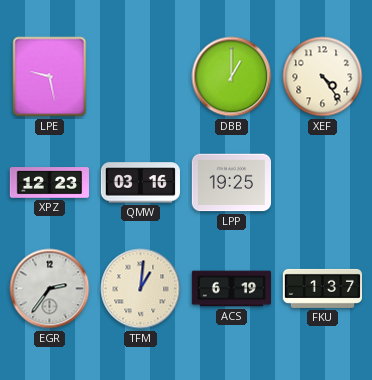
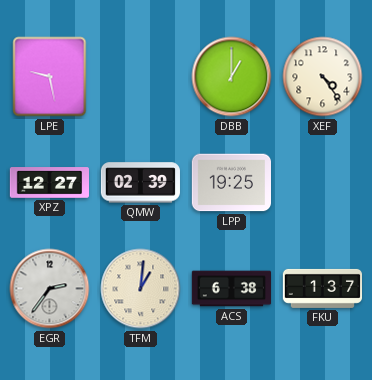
XPZ: 12:23 -> 12:27 (49, 183)
QMW: 03:16 -> 02:39 (140, 183)
ACS: 6:19 -> 6:38 (232, 289)
